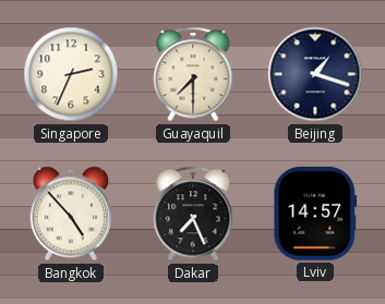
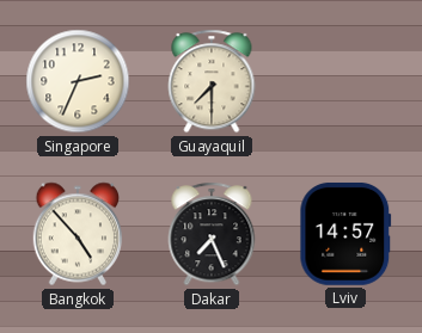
Beijing: 1:18 -> none (315, 74)
